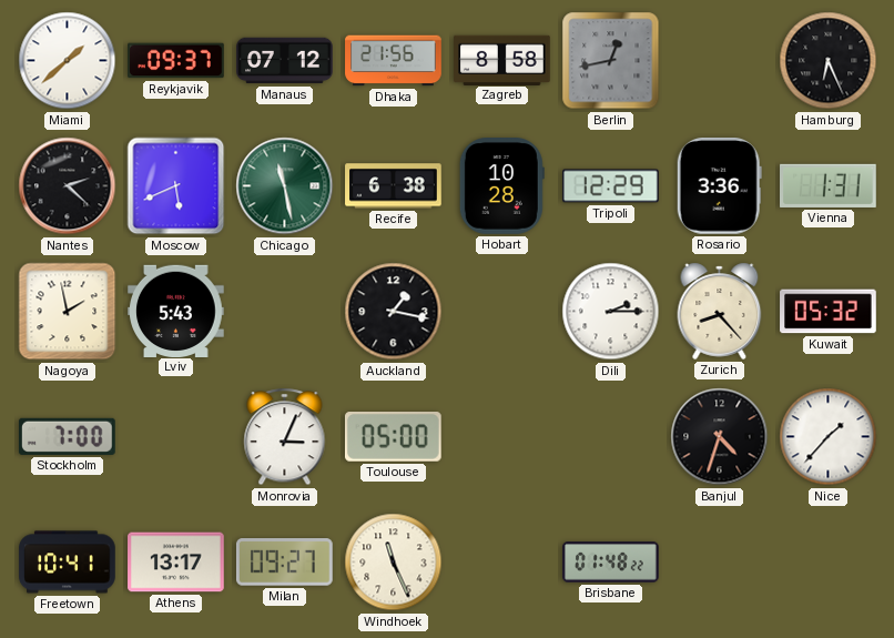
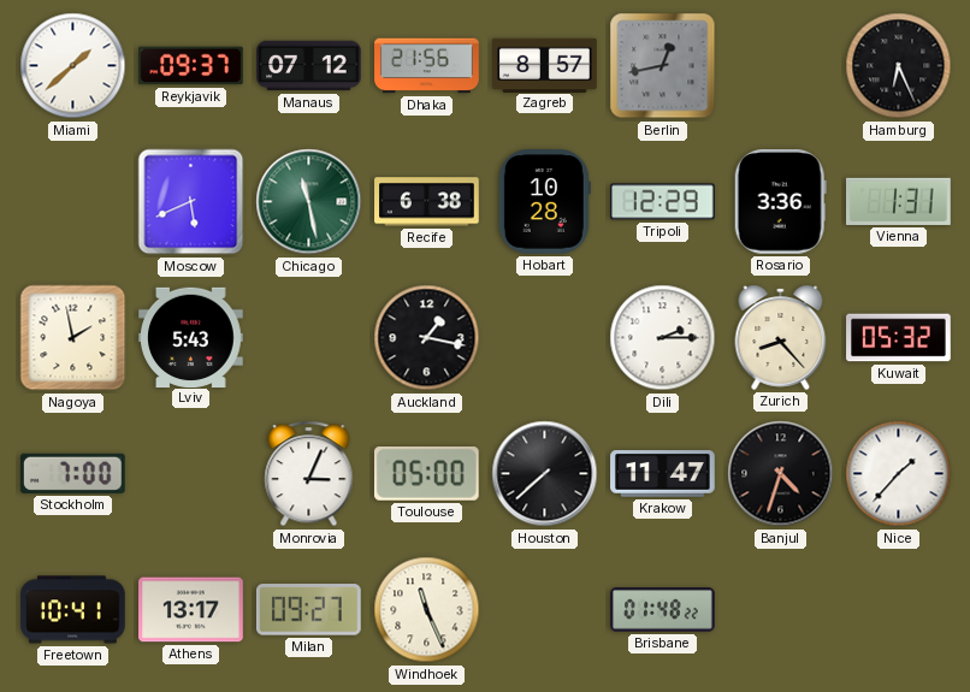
Zagreb: 8:58 -> 8:57 (545, 65)
Nantes: 2:22 -> none (68, 186)
Houston: none -> 7:38 (545, 474)
Krakow: none -> 11:47 (663, 474)
